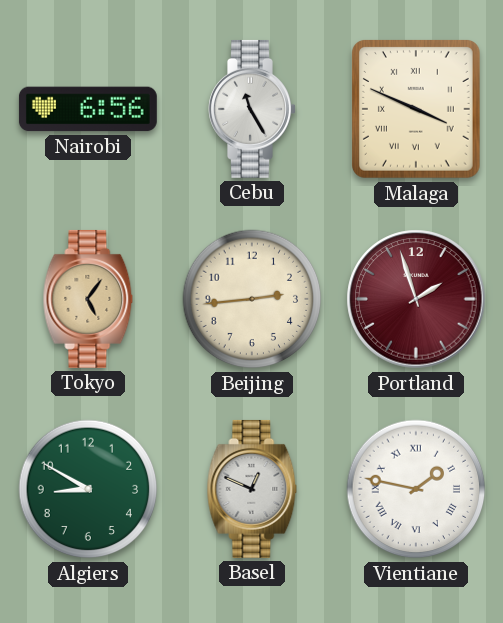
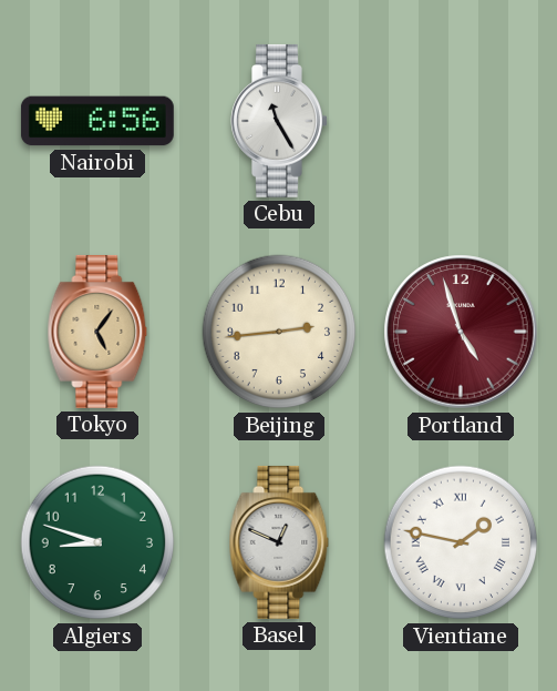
Malaga: 3:49 -> none (416, 110)
Portland: 1:57 -> 4:57 (461, 332)
Algiers: 8:50 -> 8:48 (97, 542)
